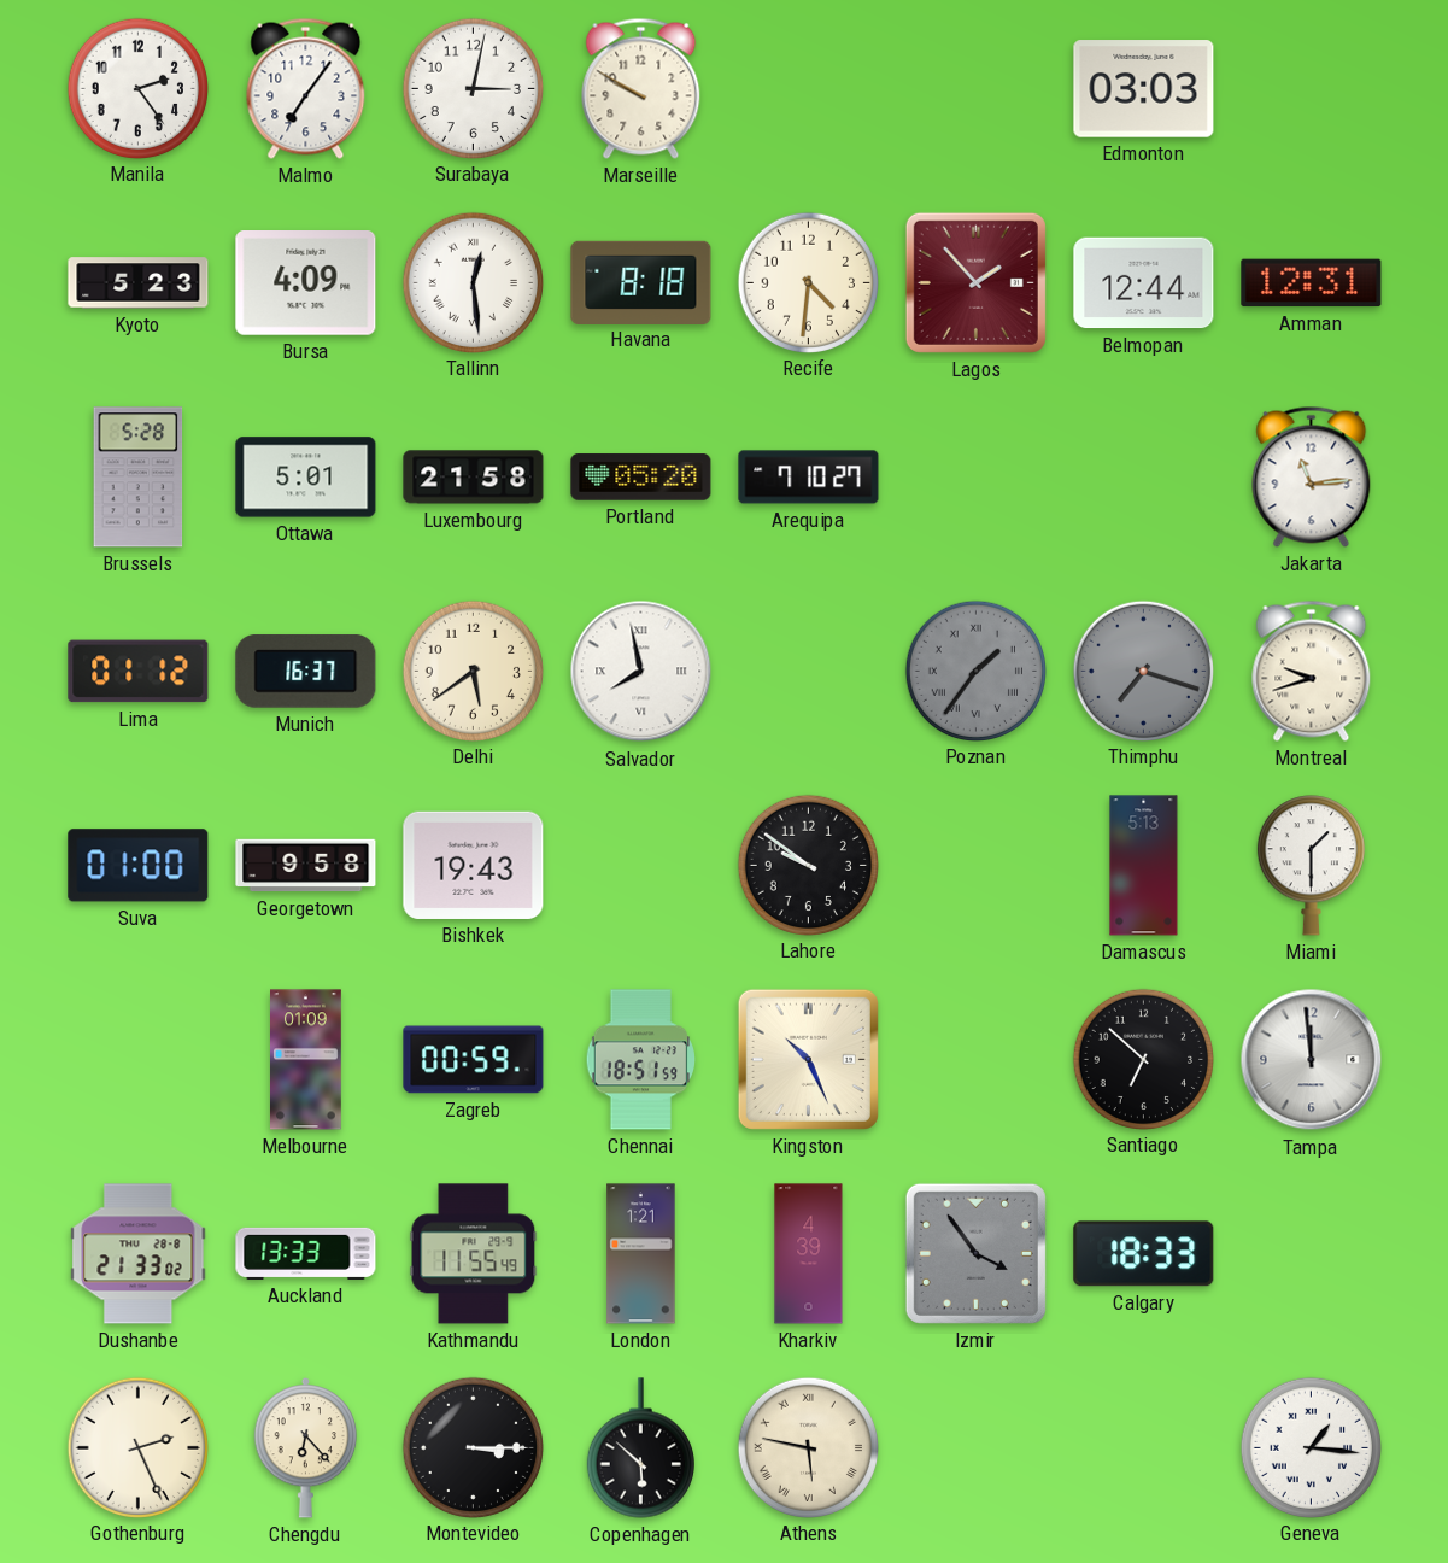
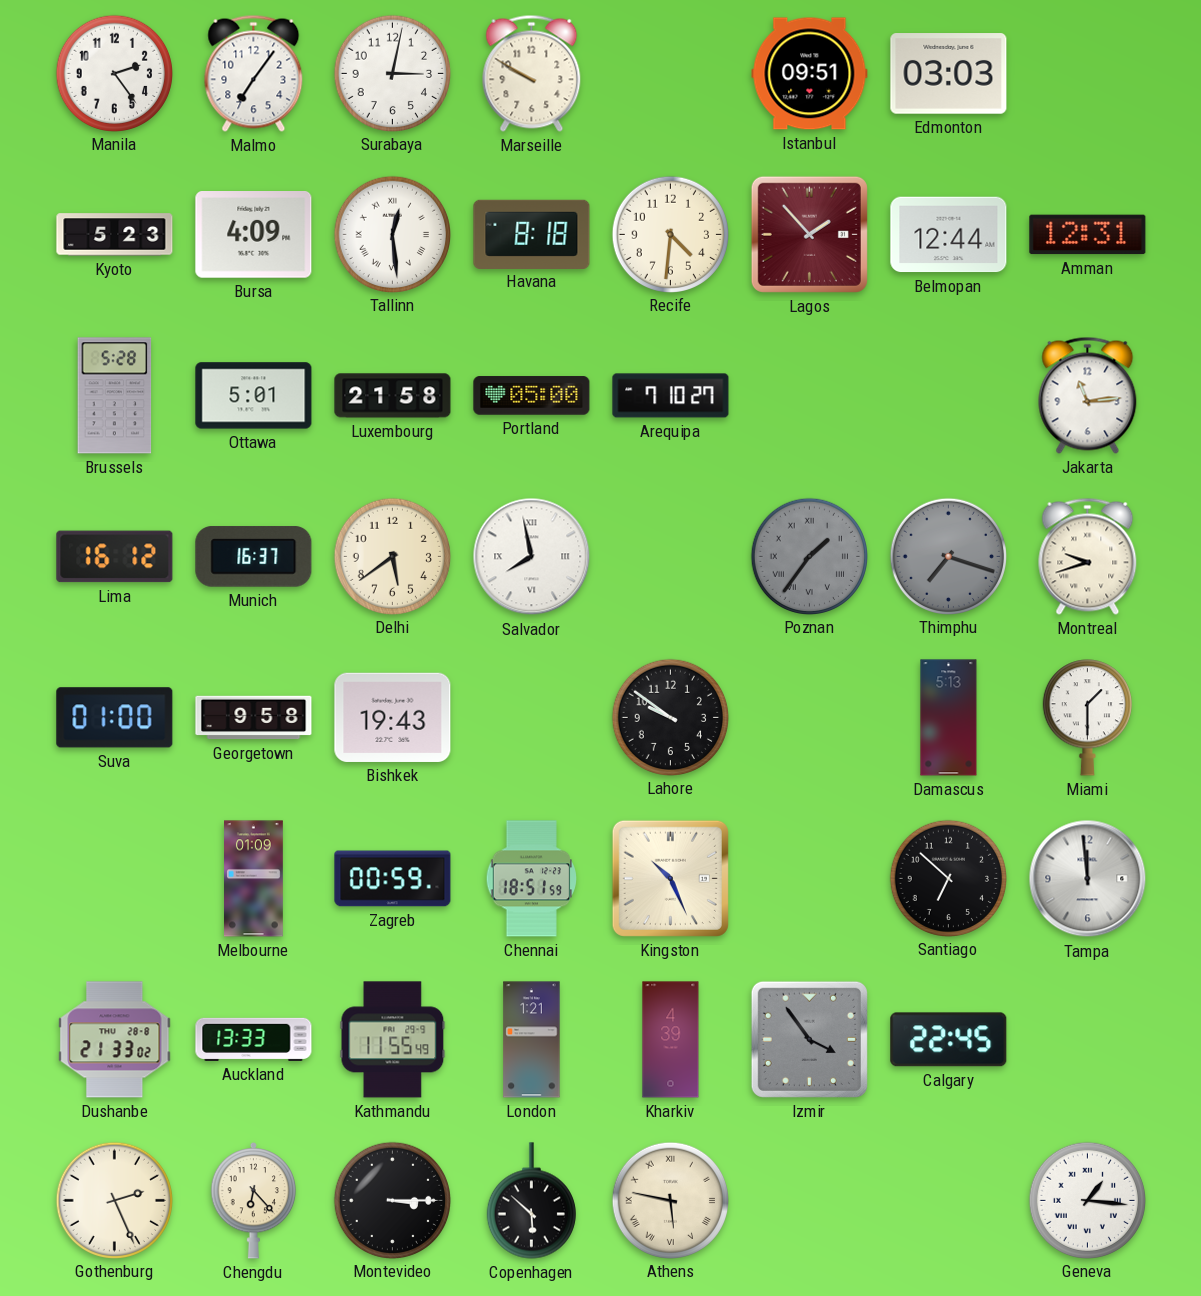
Istanbul: none -> 09:51 (810, 74)
Portland: 05:20 -> 05:00 (532, 396)
Lima: 01:12 -> 16:12 (115, 557)
Calgary: 18:33 -> 22:45 (949, 1040)
